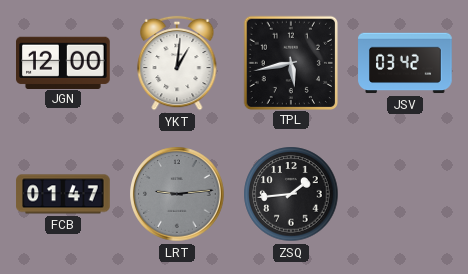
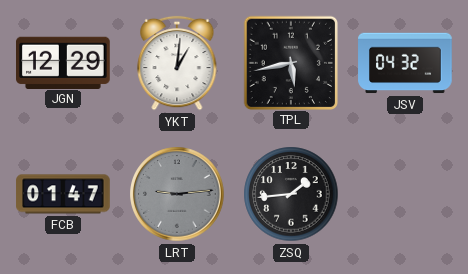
JGN: 12:00 -> 12:29 (64, 62)
JSV: 03:42 -> 04:32 (405, 63)
